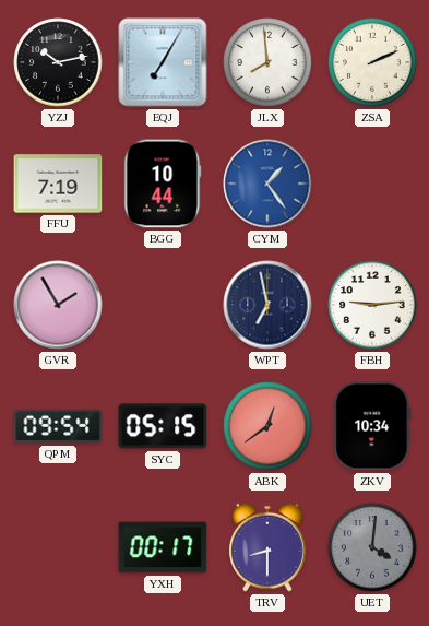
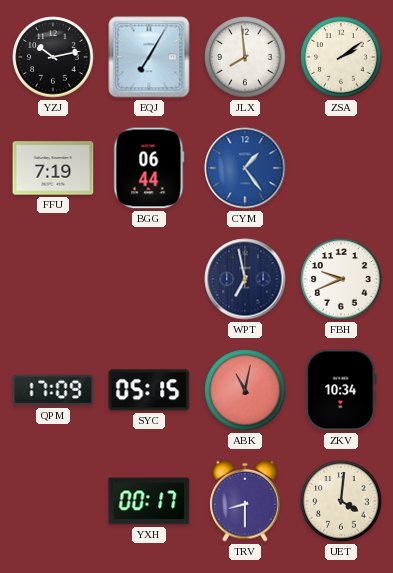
ZSA: 2:11 -> 2:09 (341, 57)
BGG: 10:44 -> 06:44 (149, 168)
GVR: 1:55 -> none (58, 305)
FBH: 9:14 -> 9:41 (341, 279)
QPM: 09:54 -> 17:09 (53, 390)
ABK: 12:39 -> 11:02 (245, 390)
UET dial: grey -> cream (341, 501)
